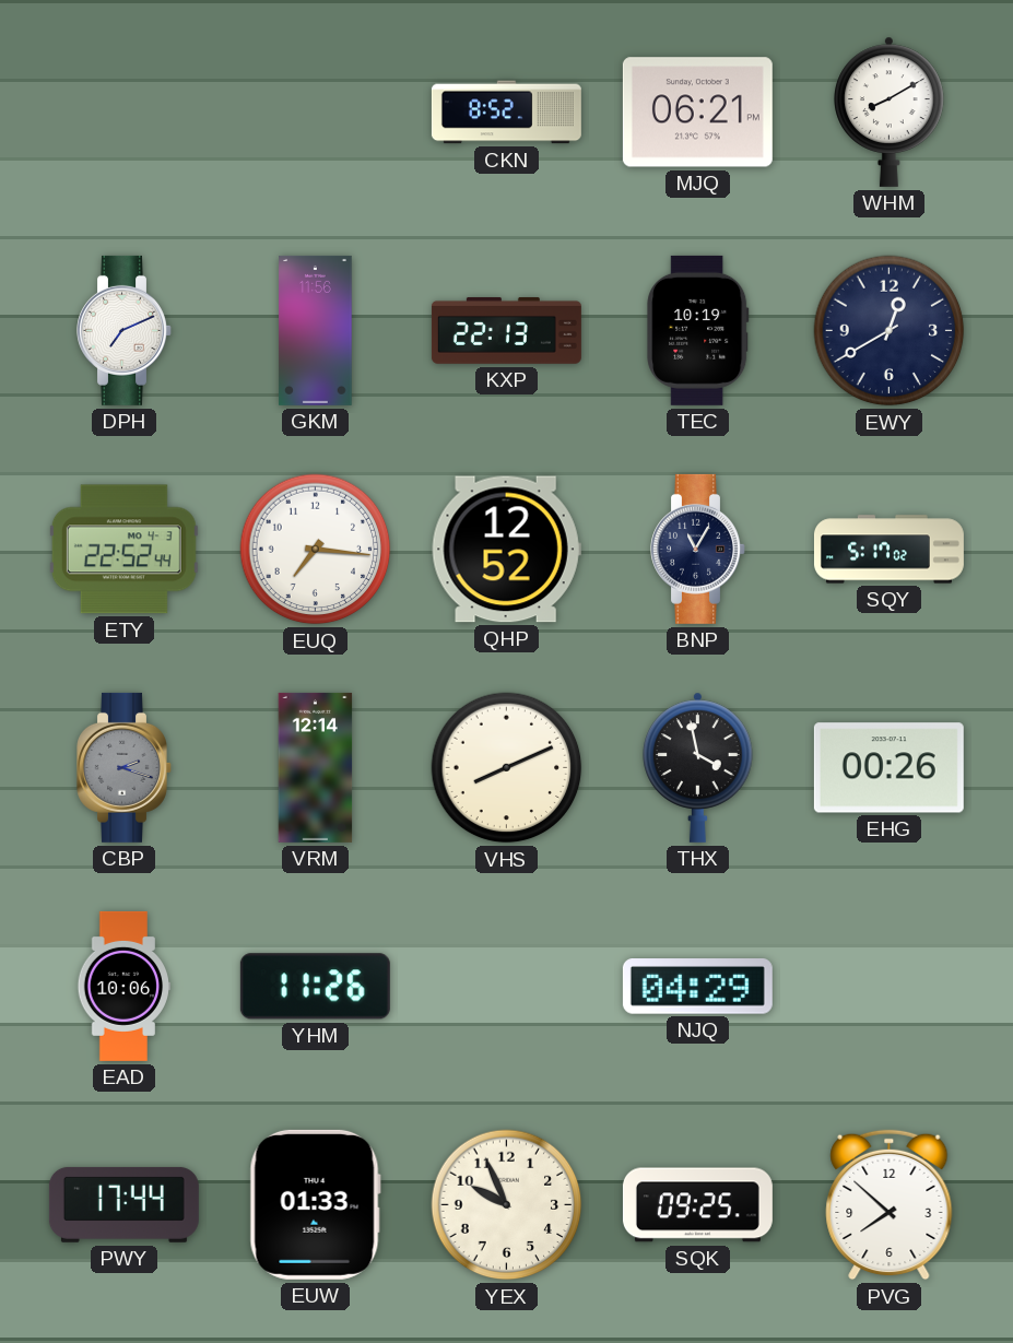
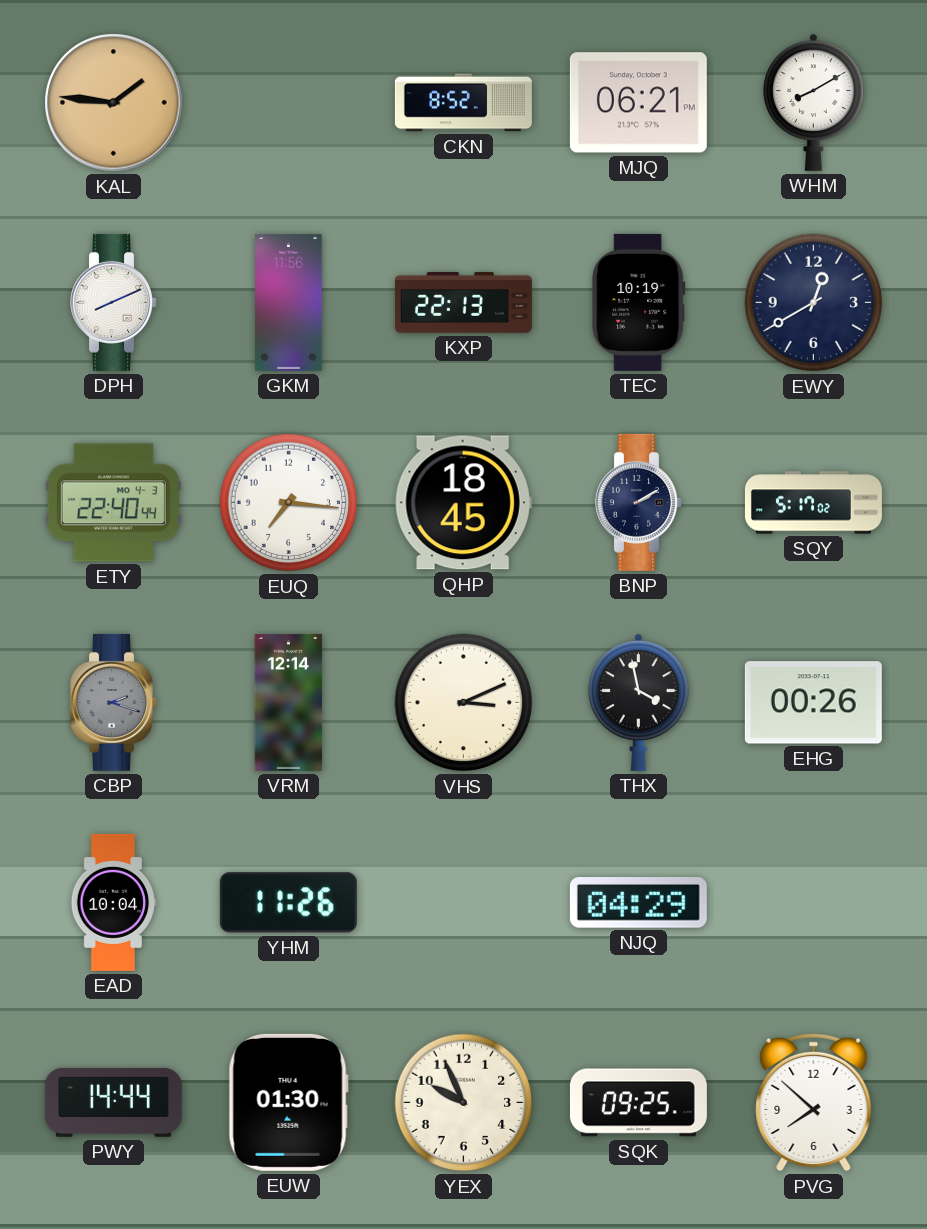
KAL: none -> 1:46 (114, 103)
DPH: 7:11 -> 8:11 (114, 302)
ETY: 22:52 -> 22:40 (113, 503)
QHP: 12:52 -> 18:45 (463, 503)
BNP: 11:05 -> 2:10 (639, 502)
VHS: 8:11 -> 3:11 (464, 703)
EAD: 10:06 -> 10:04 (114, 902)
PWY: 17:44 -> 14:44 (113, 1102)
EUW: 01:33 -> 01:30 (288, 1102)
